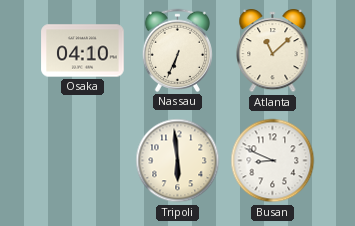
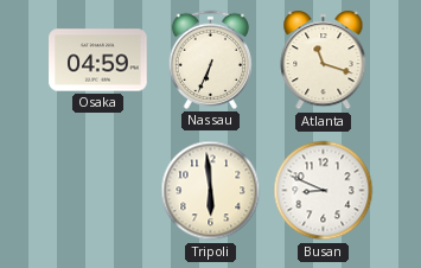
Osaka: 04:10 -> 04:59 (98, 60)
Atlanta: 11:08 -> 11:18 (324, 62)
